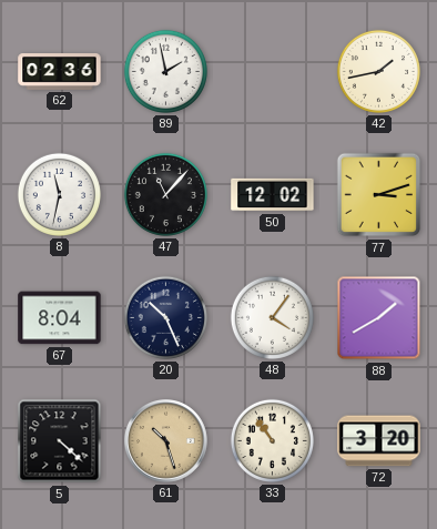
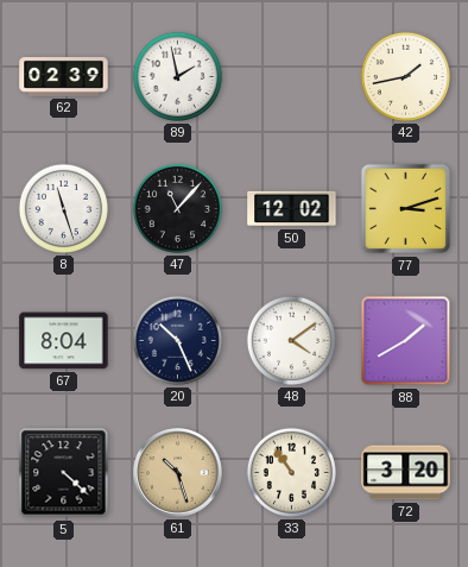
62: 02:36 -> 02:39 (64, 77)
8: 11:32 -> 11:27 (63, 208)
48: 4:06 -> 4:09 (291, 340)
